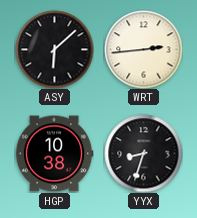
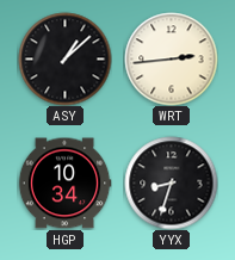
ASY: 6:08 -> 1:08 (64, 58)
HGP: 10:38 -> 10:34 (64, 184)
